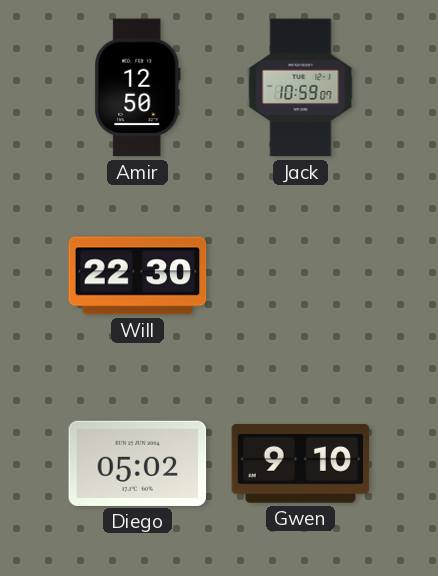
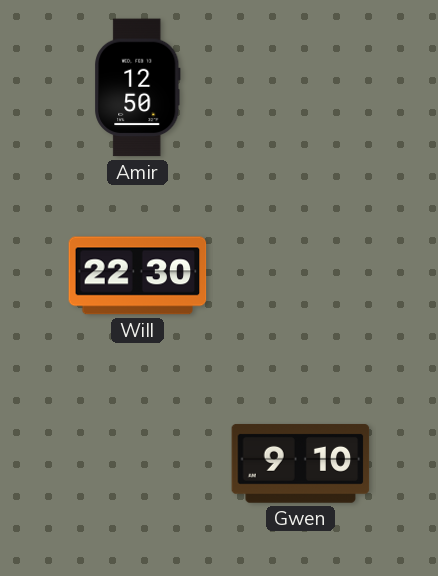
Jack: 10:59 -> none (301, 88)
Diego: 05:02 -> none (138, 463)
